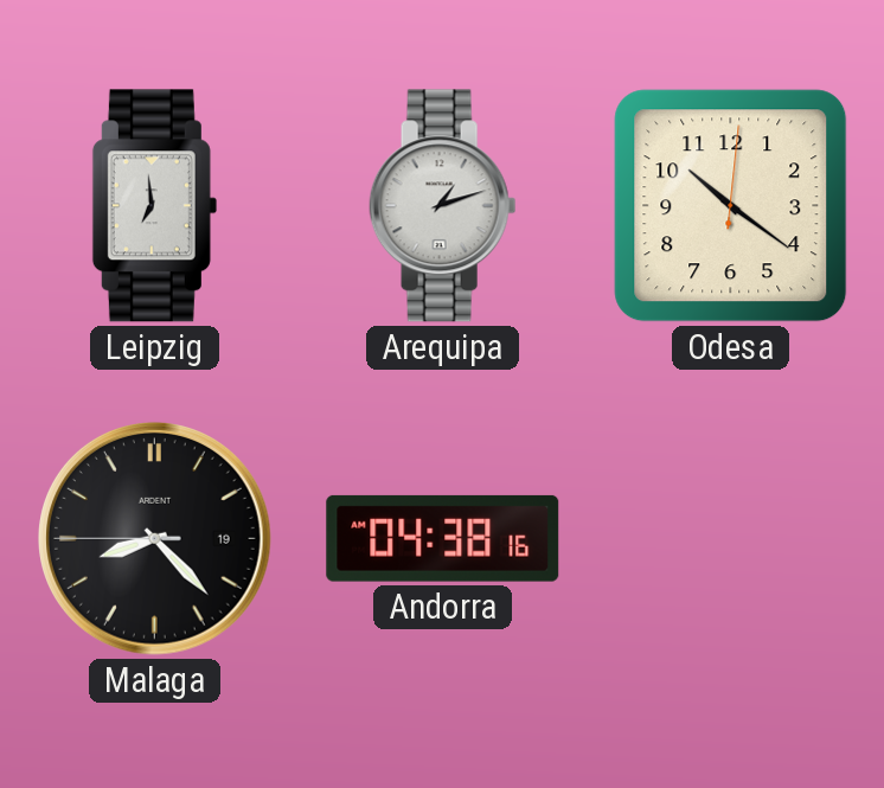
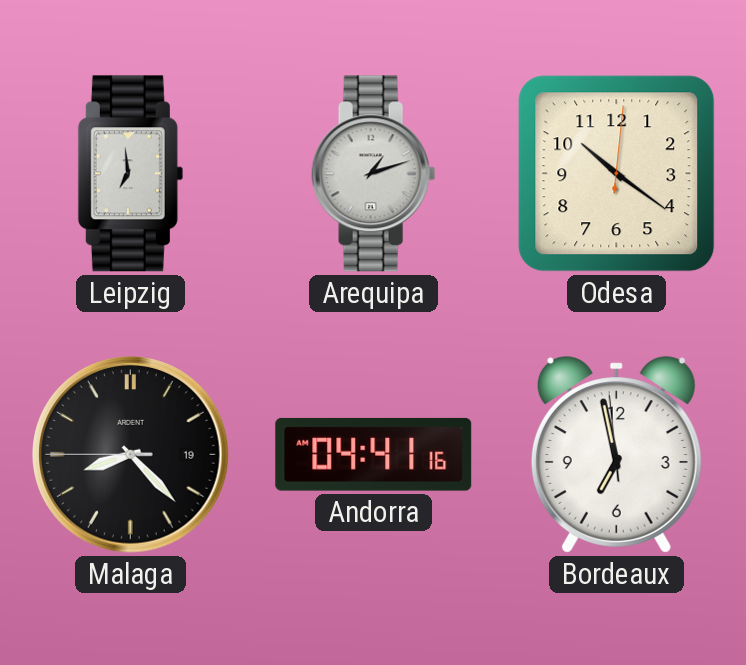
Andorra: 04:38 -> 04:41 (374, 454)
Bordeaux: none -> 6:57 (616, 455)
